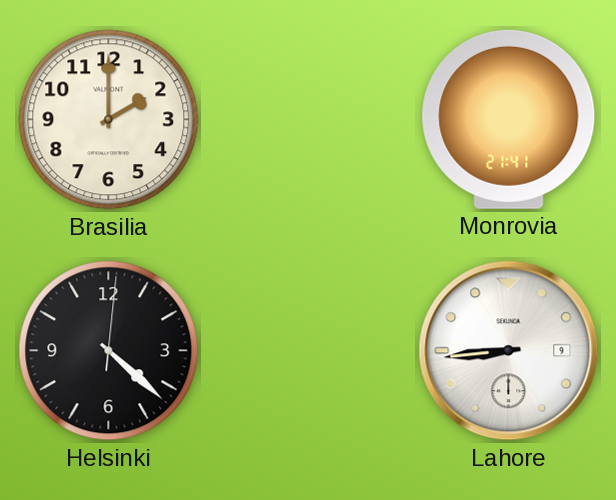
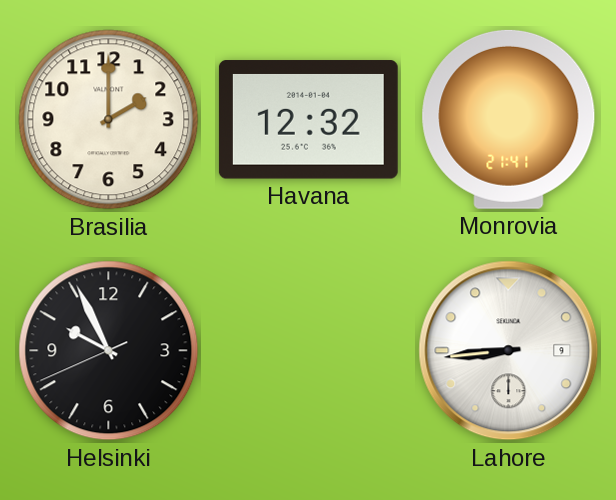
Havana: none -> 12:32 (308, 120)
Helsinki: 4:22 -> 9:55 (109, 351)
